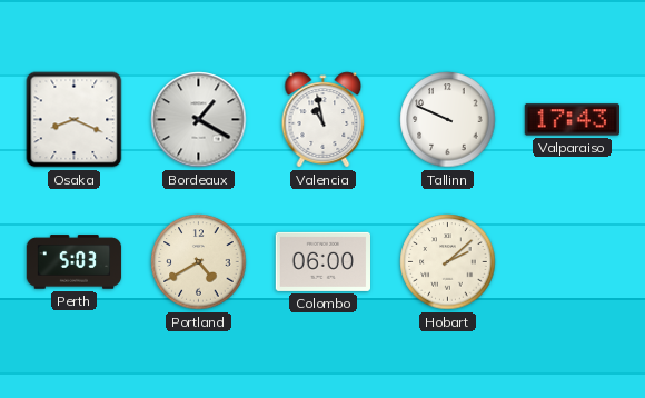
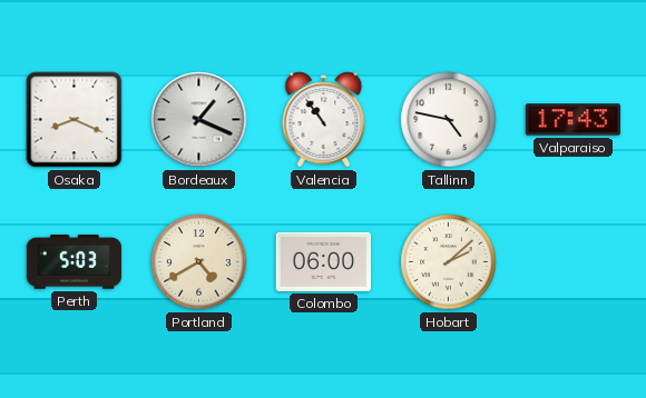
Bordeaux: 1:20 -> 1:19 (199, 120)
Valencia: 10:58 -> 10:54 (324, 120)
Tallinn: 9:49 -> 4:47 (449, 120)
